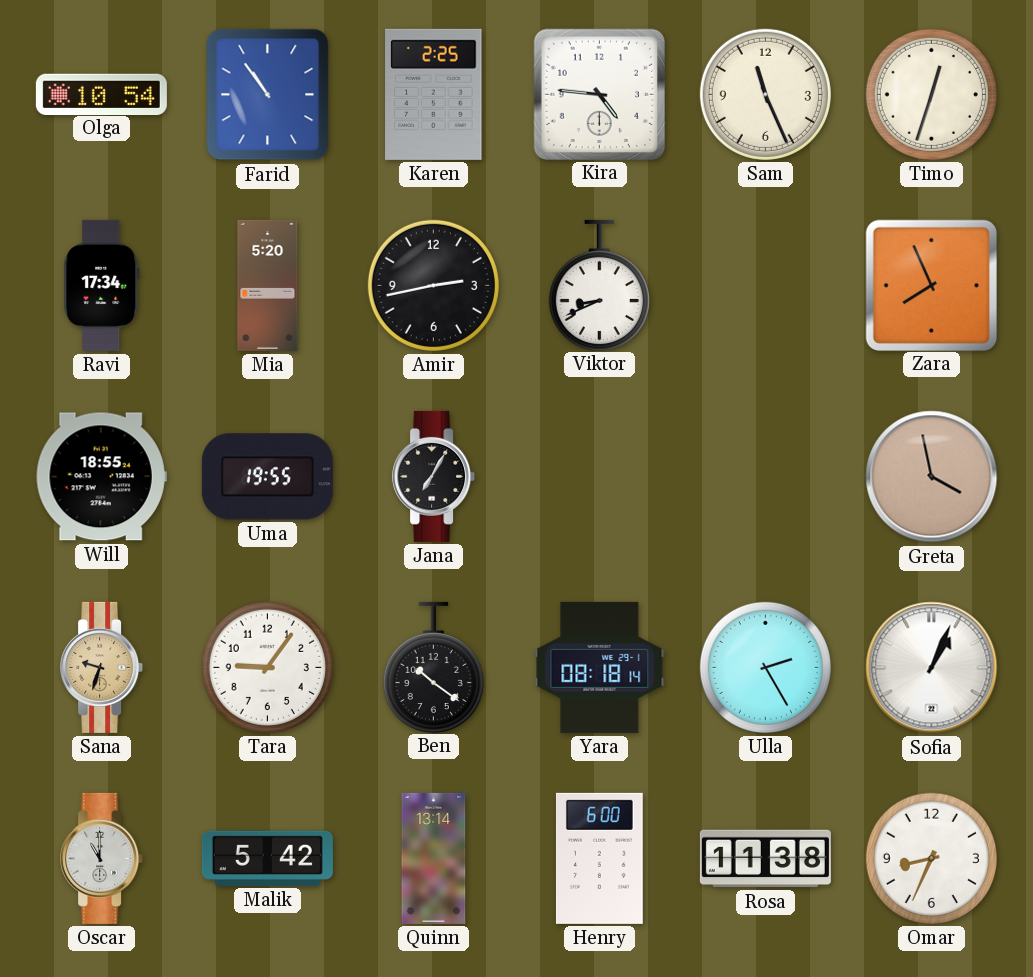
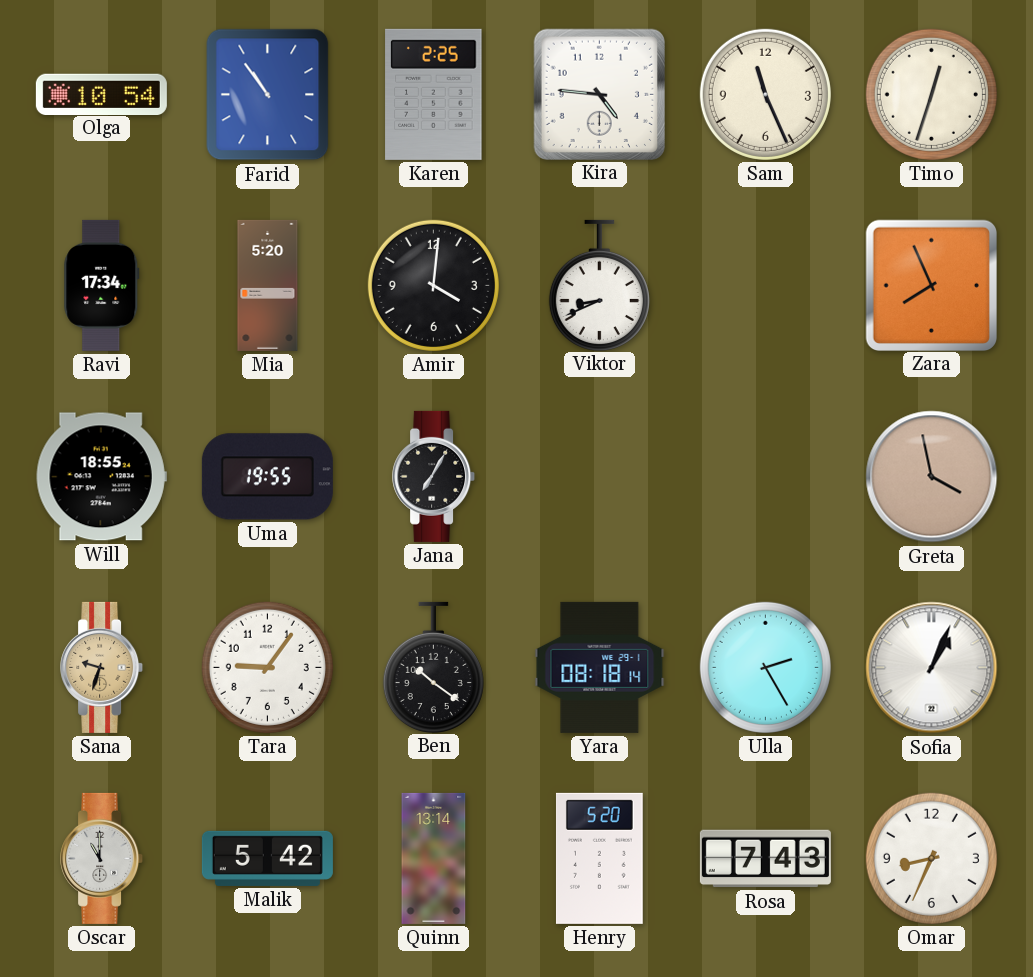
Amir: 2:43 -> 4:01 (433, 285)
Henry: 6:00 -> 5:20 (599, 858)
Rosa: 11:38 -> 7:43 (765, 859)
